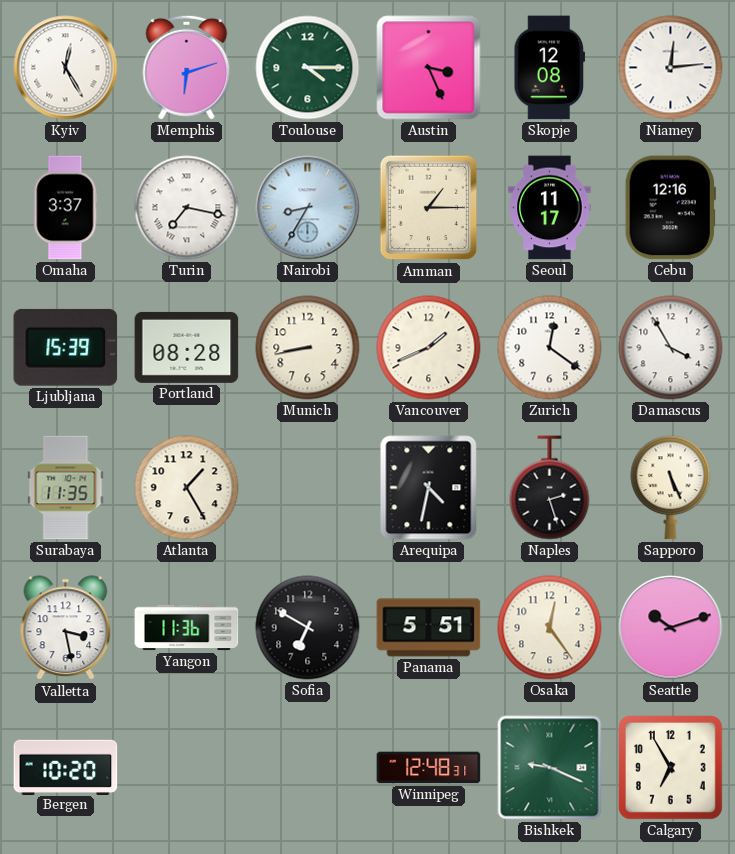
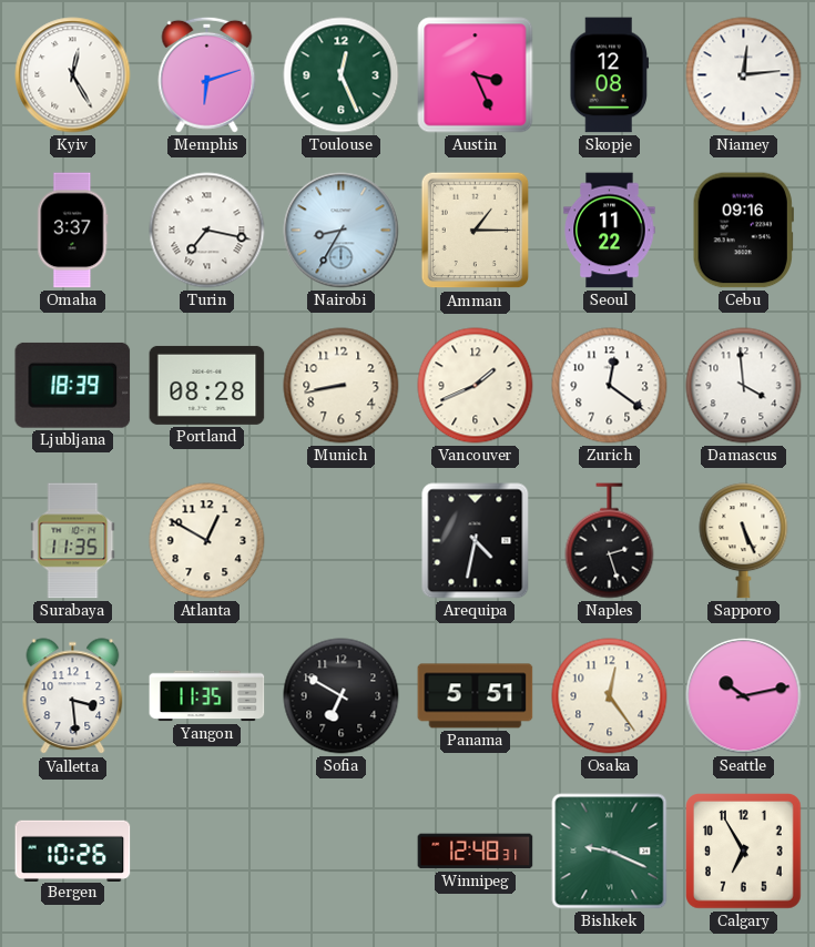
Toulouse: 4:15 -> 12:26 (342, 75)
Seoul: 11:17 -> 11:22 (610, 231)
Cebu: 12:16 -> 09:16 (743, 231)
Ljubljana: 15:39 -> 18:39 (73, 385)
Damascus: 3:55 -> 3:59 (744, 386)
Atlanta: 1:25 -> 12:50 (207, 541)
Valletta: 3:28 -> 3:29 (73, 696)
Yangon: 11:36 -> 11:35 (207, 696)
Seattle: 10:12 -> 10:13 (744, 696)
Bergen: 10:20 -> 10:26 (73, 851)
